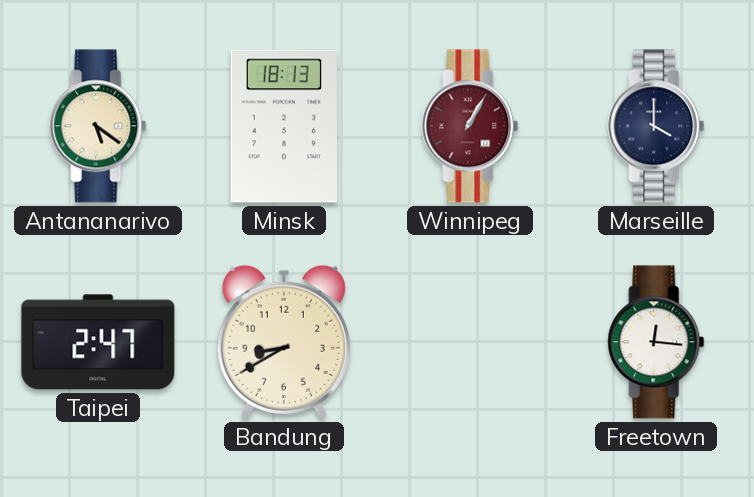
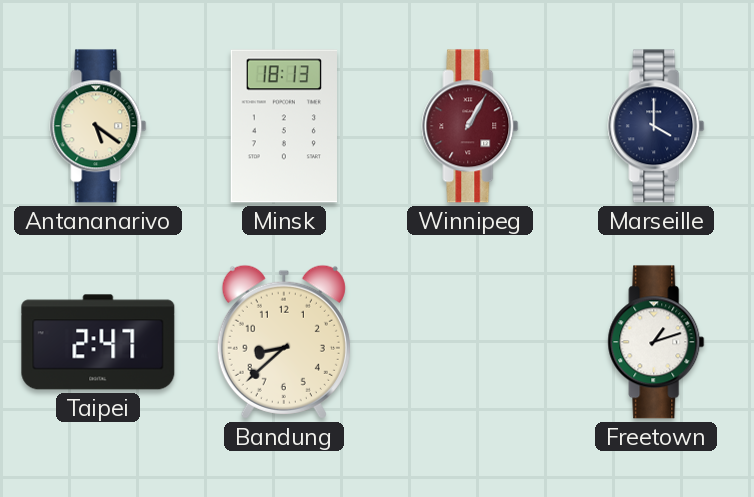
Bandung: 8:40 -> 8:38 (284, 342)
Freetown: 12:16 -> 1:12 (656, 342)
